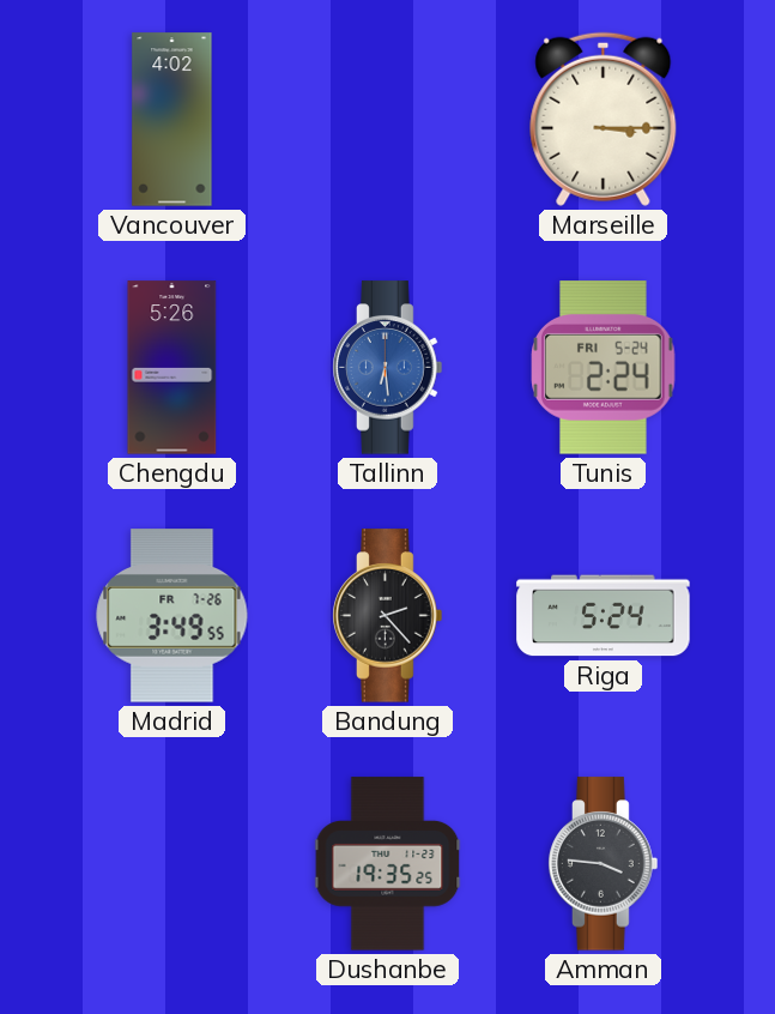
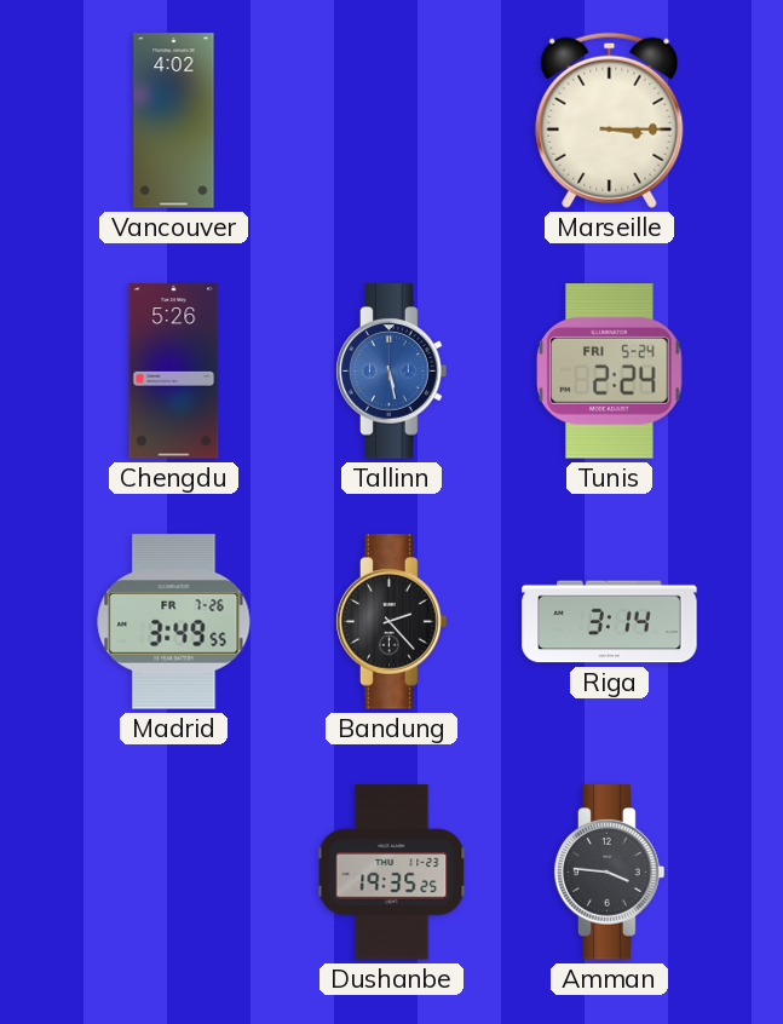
Tallinn: 6:29 -> 5:28 (392, 372)
Riga: 5:24 -> 3:14 (610, 622)
